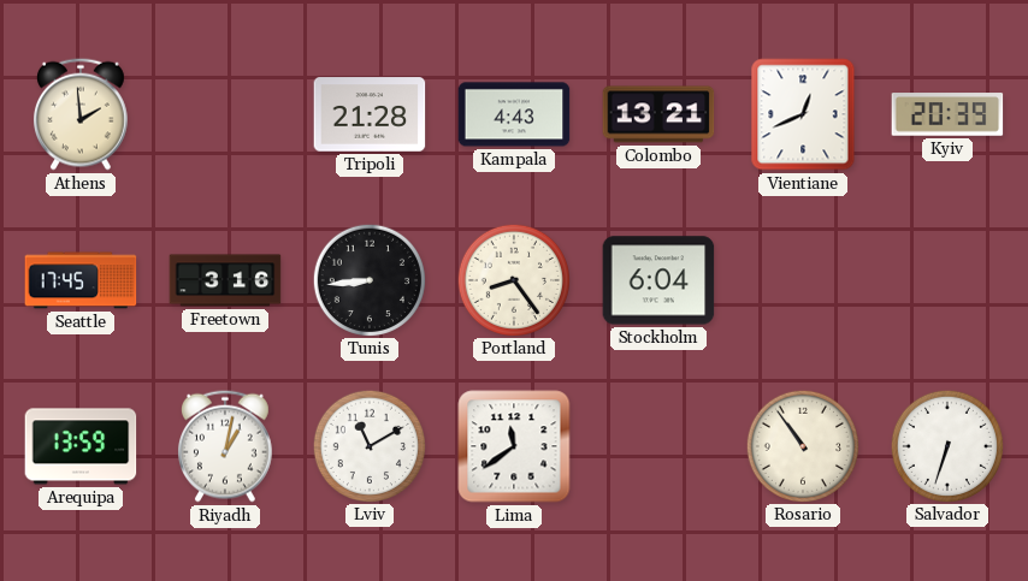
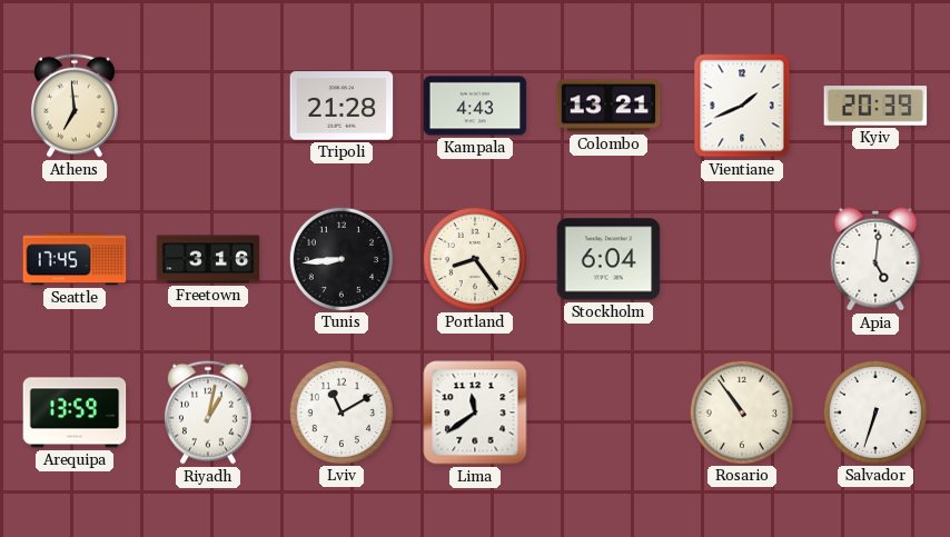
Athens: 1:59 -> 6:59 (75, 106)
Vientiane: 12:41 -> 1:41 (742, 106)
Apia: none -> 5:01 (875, 259)
